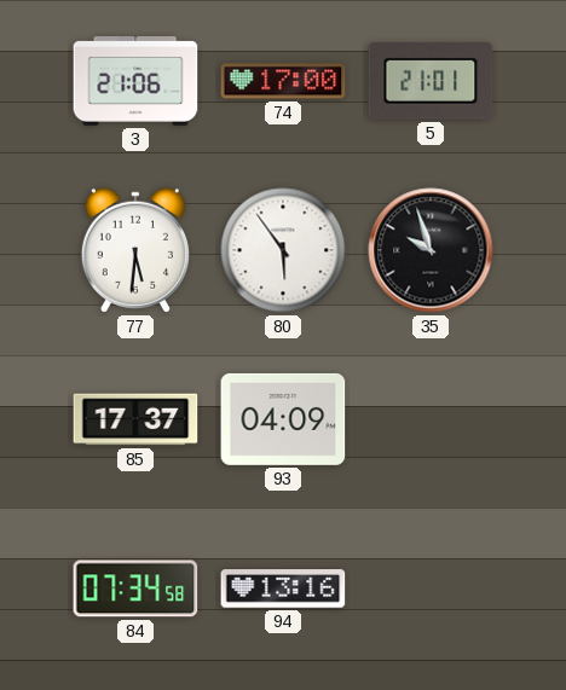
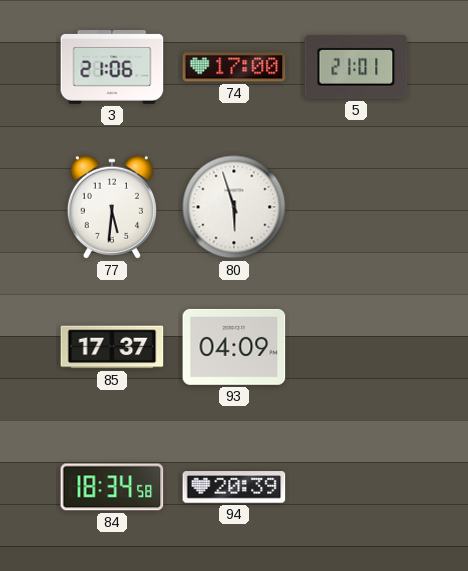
80: 5:54 -> 5:57 (234, 207)
35: 9:57 -> none (431, 250)
84: 07:34 -> 18:34 (112, 487)
94: 13:16 -> 20:39 (234, 487)
